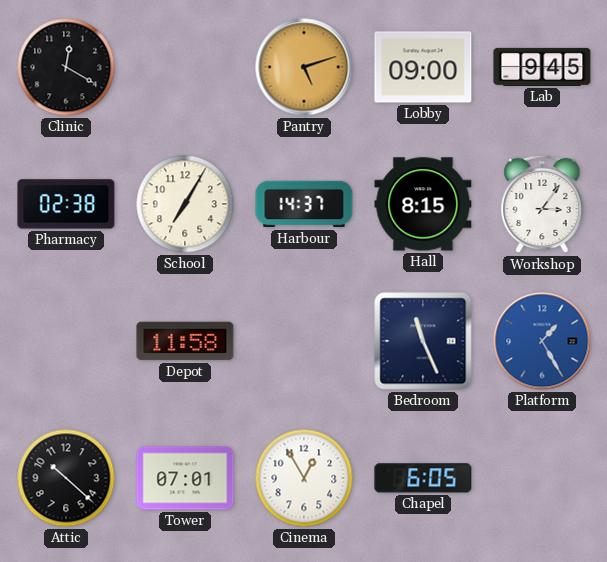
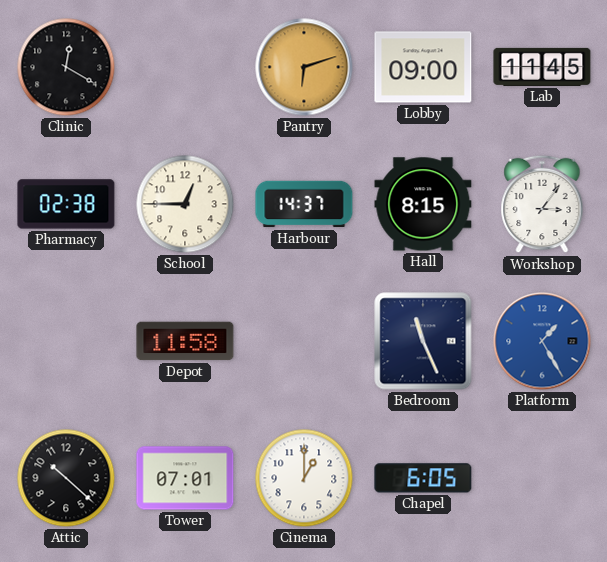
Pantry: 5:12 -> 6:12 (304, 67)
Lab: 9:45 -> 11:45 (542, 67)
School: 7:05 -> 12:45 (185, 204)
Cinema: 12:55 -> 1:00 (304, 478)
